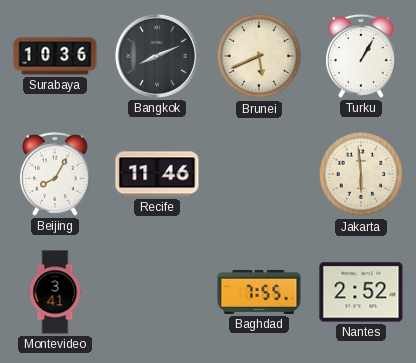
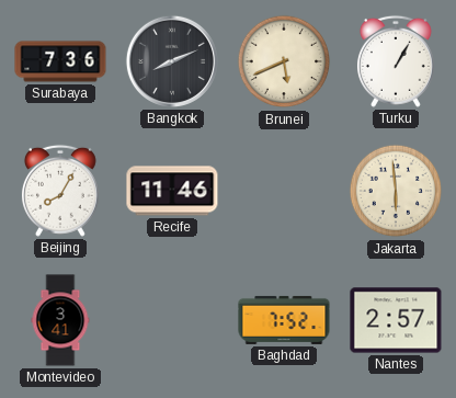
Surabaya: 10:36 -> 7:36 (60, 61)
Baghdad: 7:55 -> 7:52 (284, 320)
Nantes: 2:52 -> 2:57 (396, 320)
